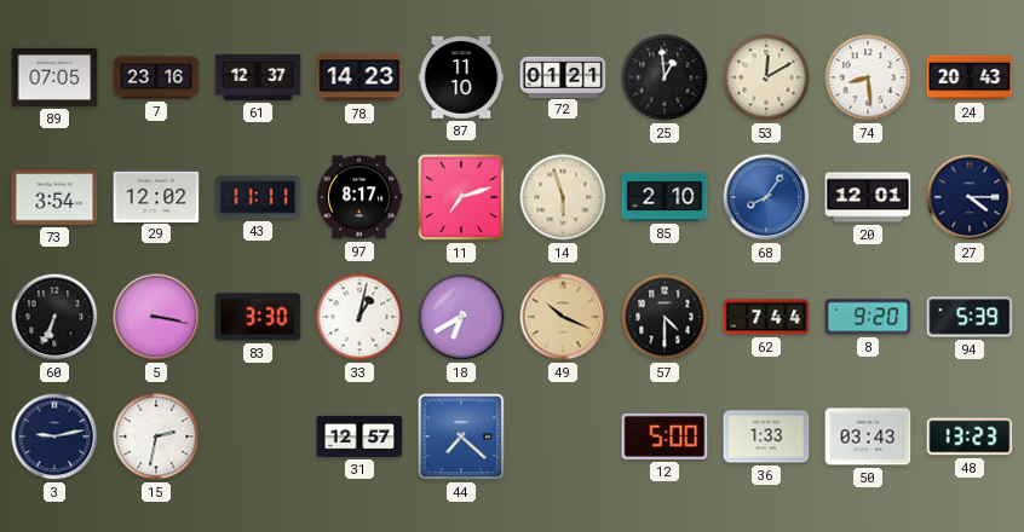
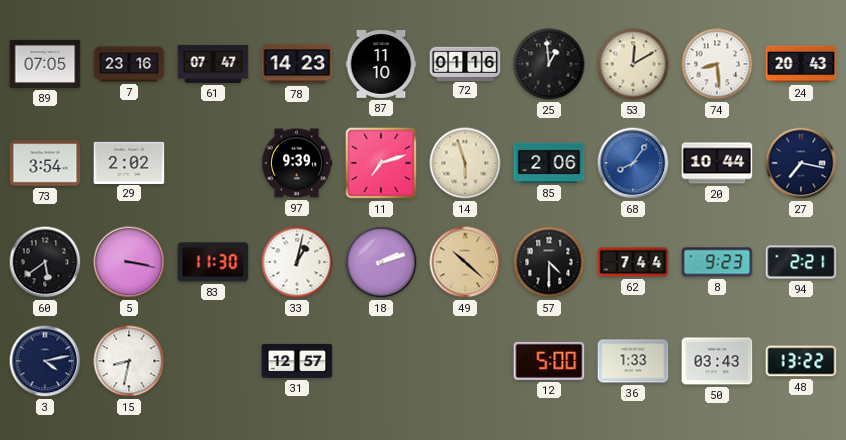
61: 12:37 -> 07:47 (213, 64)
72: 01:21 -> 01:16 (465, 63)
29: 12:02 -> 2:02 (129, 162)
43: 11:11 -> none (258, 197)
97: 8:17 -> 9:39 (297, 163)
85: 2:10 -> 2:06 (549, 163)
20: 12:01 -> 10:44 (717, 163)
27: 4:15 -> 7:17 (801, 163)
60: 6:34 -> 5:39 (45, 262)
83: 3:30 -> 11:30 (213, 262)
18: 6:40 -> 2:12 (381, 262)
49: 10:19 -> 10:22 (465, 262)
8: 9:20 -> 9:23 (717, 262)
94: 5:39 -> 2:21 (801, 262)
3: 9:13 -> 4:13 (45, 361)
15: 2:32 -> 8:32 (129, 361)
44: 7:22 -> none (461, 436)
48: 13:23 -> 13:22 (801, 361)
